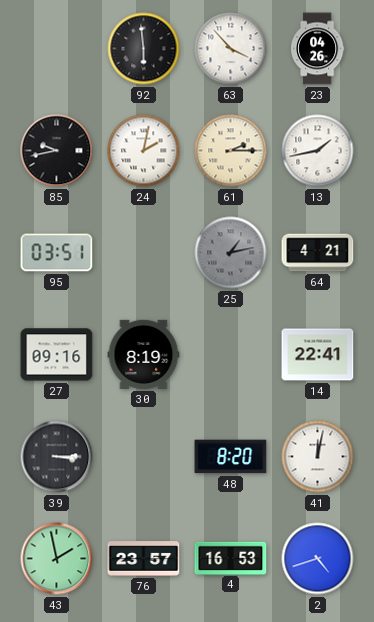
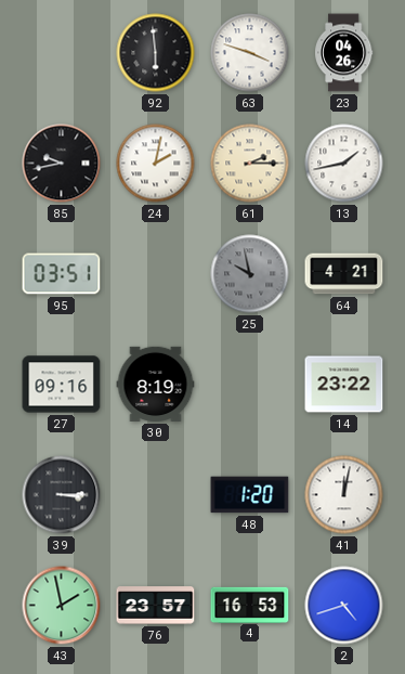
63: 3:53 -> 3:48 (250, 53)
25: 1:13 -> 9:58 (250, 274)
14: 22:41 -> 23:22 (344, 385)
48: 8:20 -> 1:20 (250, 495)
